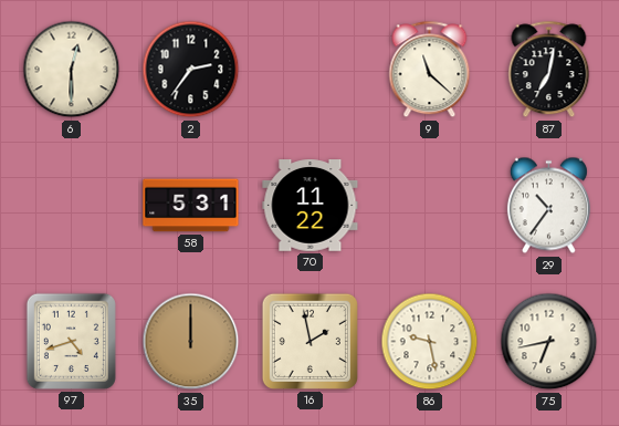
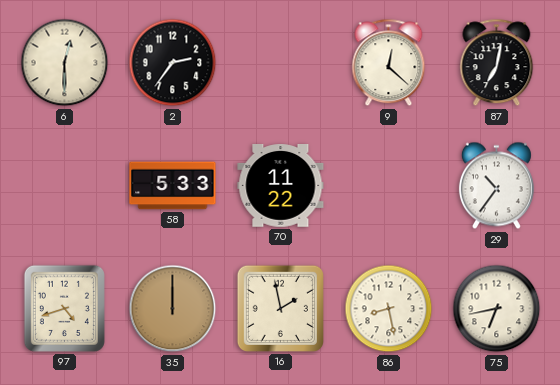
9: 11:22 -> 12:22 (389, 63)
58: 5:31 -> 5:33 (173, 186)
86: 9:28 -> 8:28 (389, 309)
